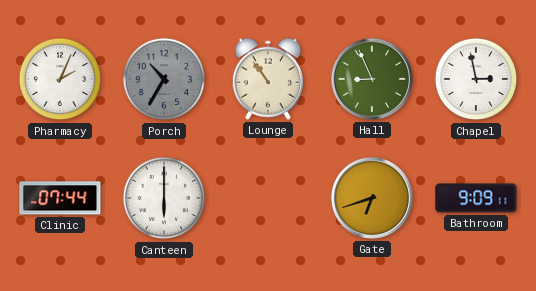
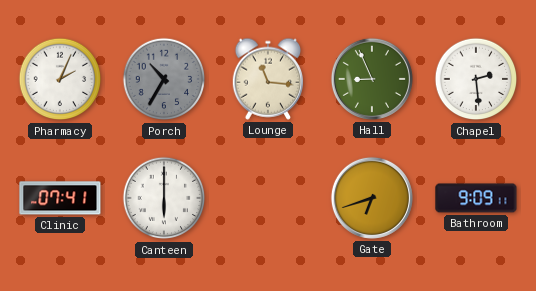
Lounge: 10:54 -> 11:16 (267, 79)
Chapel: 2:58 -> 2:29 (476, 79)
Clinic: 07:44 -> 07:41 (60, 198)
